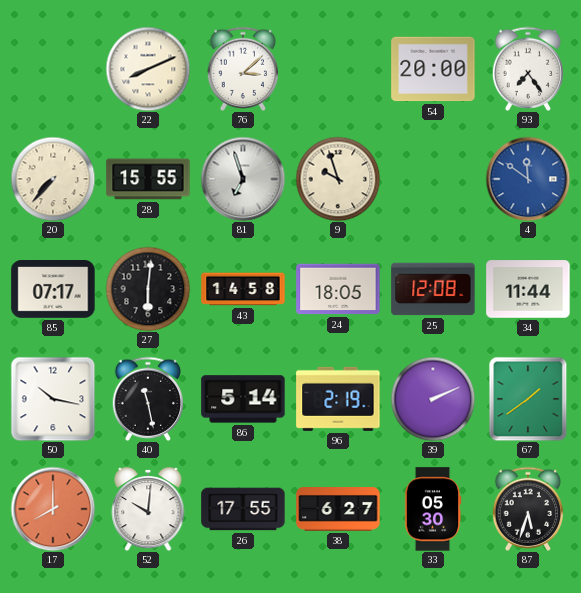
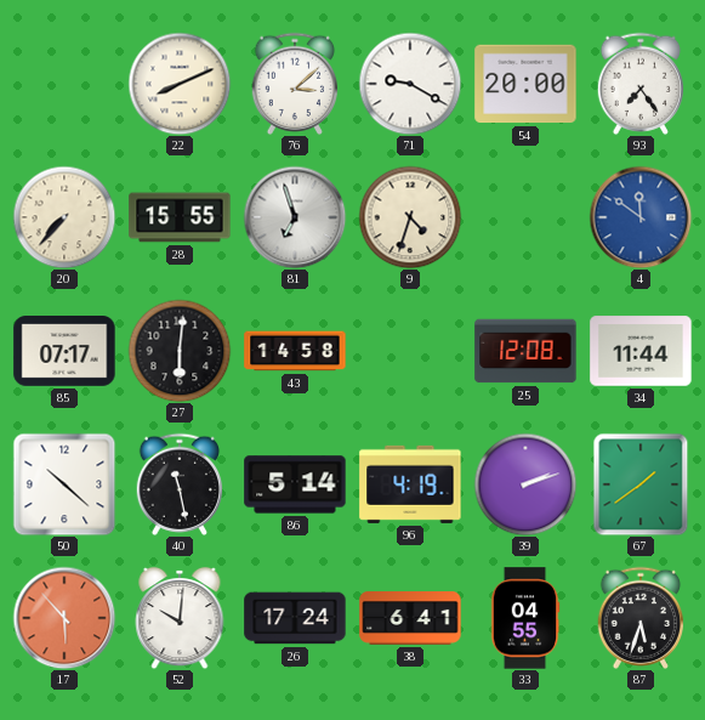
71: none -> 9:20 (410, 84)
9: 9:57 -> 4:33 (410, 217)
24: 18:05 -> none (338, 289)
50: 10:17 -> 10:22 (64, 484)
96: 2:19 -> 4:19 (410, 484)
39: 2:11 -> 2:12 (525, 484)
17: 8:00 -> 5:53 (64, 618)
26: 17:55 -> 17:24 (295, 618)
38: 6:27 -> 6:41 (410, 619)
33: 05:30 -> 04:55 (525, 618)
